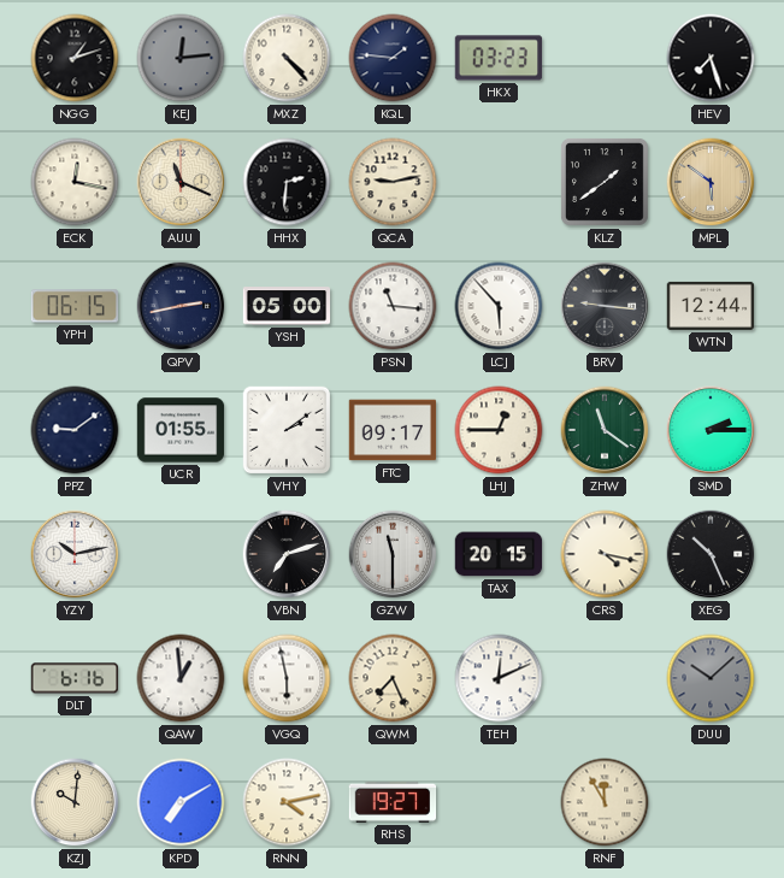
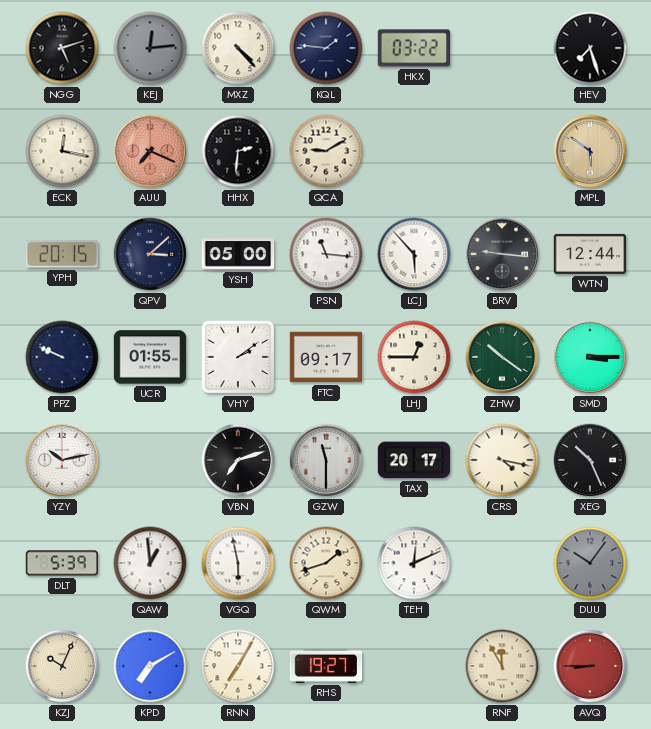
NGG: 1:12 -> 5:12 (62, 48)
HKX: 03:23 -> 03:22 (414, 48)
AUU: 11:19 -> 7:19 (150, 151)
AUU dial: cream -> salmon (150, 151)
QCA: 9:13 -> 9:10 (326, 151)
KLZ: 1:39 -> none (605, 182)
YPH: 06:15 -> 20:15 (62, 254)
QPV: 2:43 -> 3:08 (150, 254)
PPZ: 9:09 -> 9:49 (62, 357)
ZHW: 11:21 -> 10:21 (502, 357)
SMD: 2:15 -> 3:15 (590, 357)
TAX: 20:15 -> 20:17 (414, 460)
DLT: 6:16 -> 5:39 (62, 563)
QWM: 7:26 -> 1:42 (326, 563)
DUU: 10:08 -> 10:06 (590, 563)
KZJ: 10:01 -> 10:04 (62, 666)
RNN: 4:13 -> 7:05 (238, 666)
AVQ: none -> 8:45 (590, 666)
